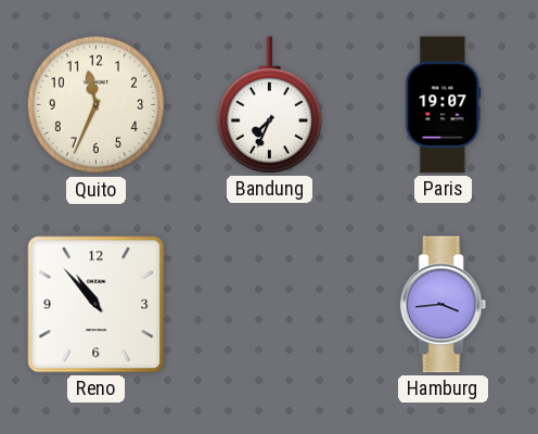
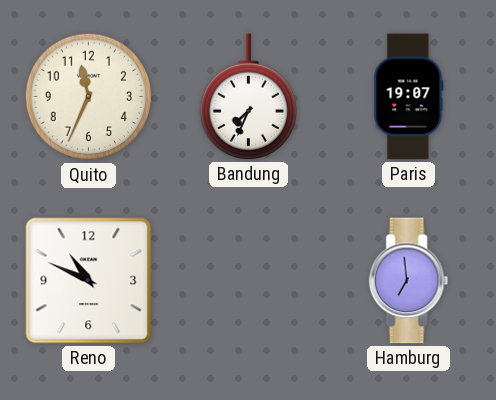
Reno: 10:53 -> 10:49 (89, 281)
Hamburg: 3:44 -> 6:59 (409, 281)
